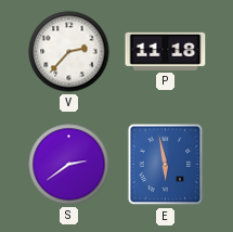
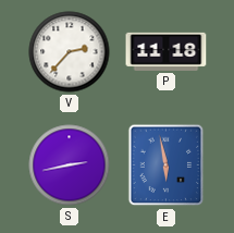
S: 2:39 -> 2:43 (70, 165)
